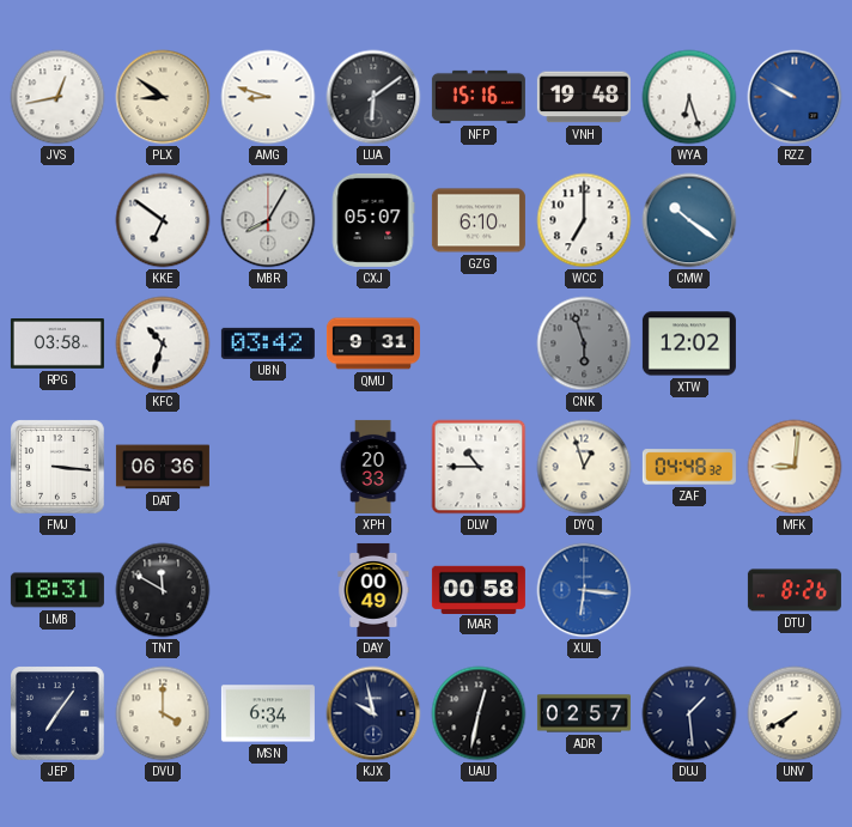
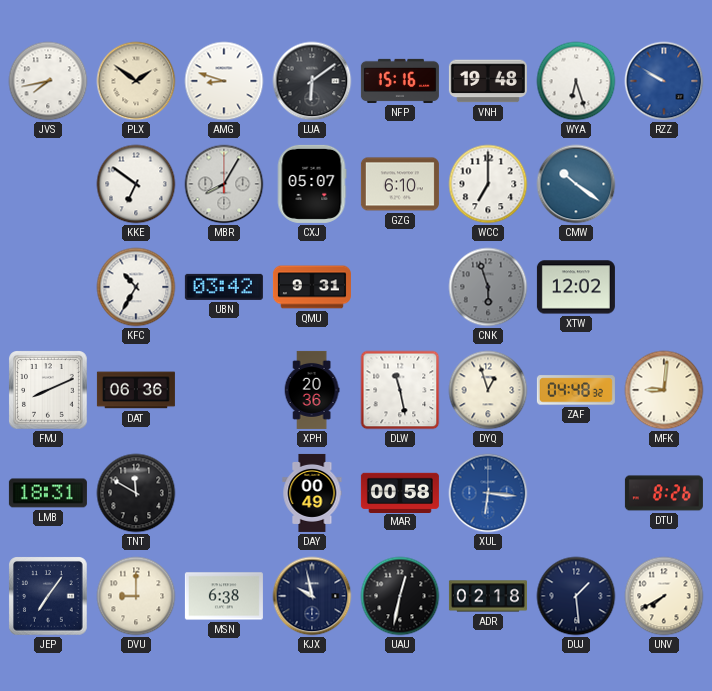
JVS: 12:43 -> 7:43 (48, 81)
PLX: 8:51 -> 1:51 (136, 81)
RPG: 03:58 -> none (57, 345)
KFC: 10:33 -> 10:35 (136, 287)
FMJ: 3:16 -> 8:11 (48, 390)
XPH: 20:33 -> 20:36 (312, 390)
DLW: 10:45 -> 11:28 (400, 390)
DVU: 4:00 -> 9:00 (136, 596)
MSN: 6:34 -> 6:38 (224, 596)
ADR: 02:57 -> 02:18 (488, 596)
